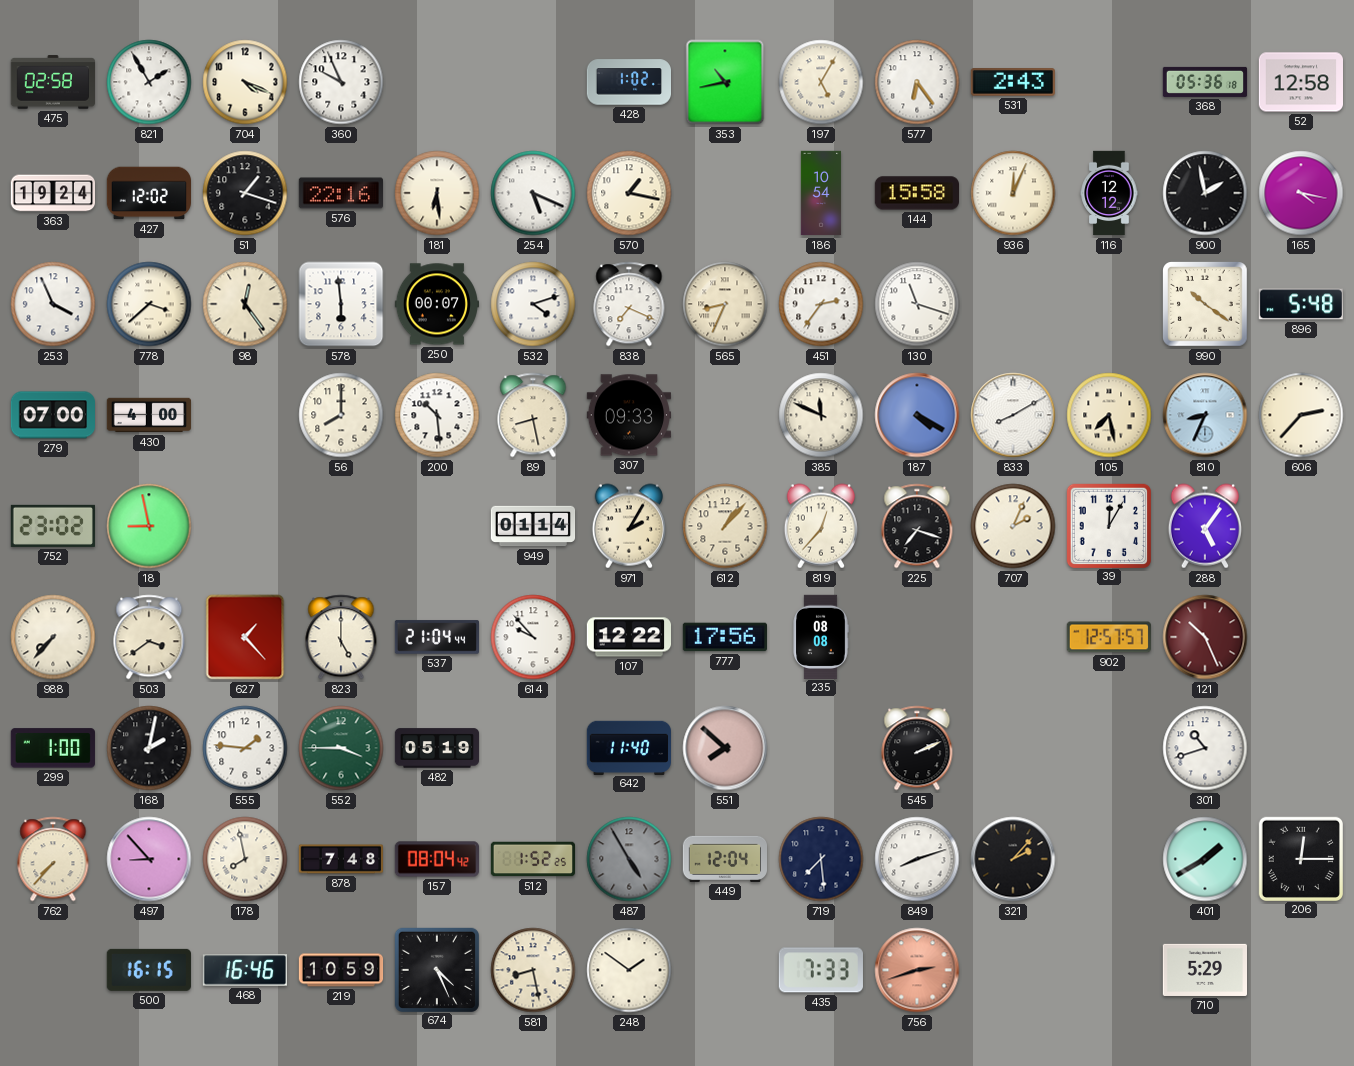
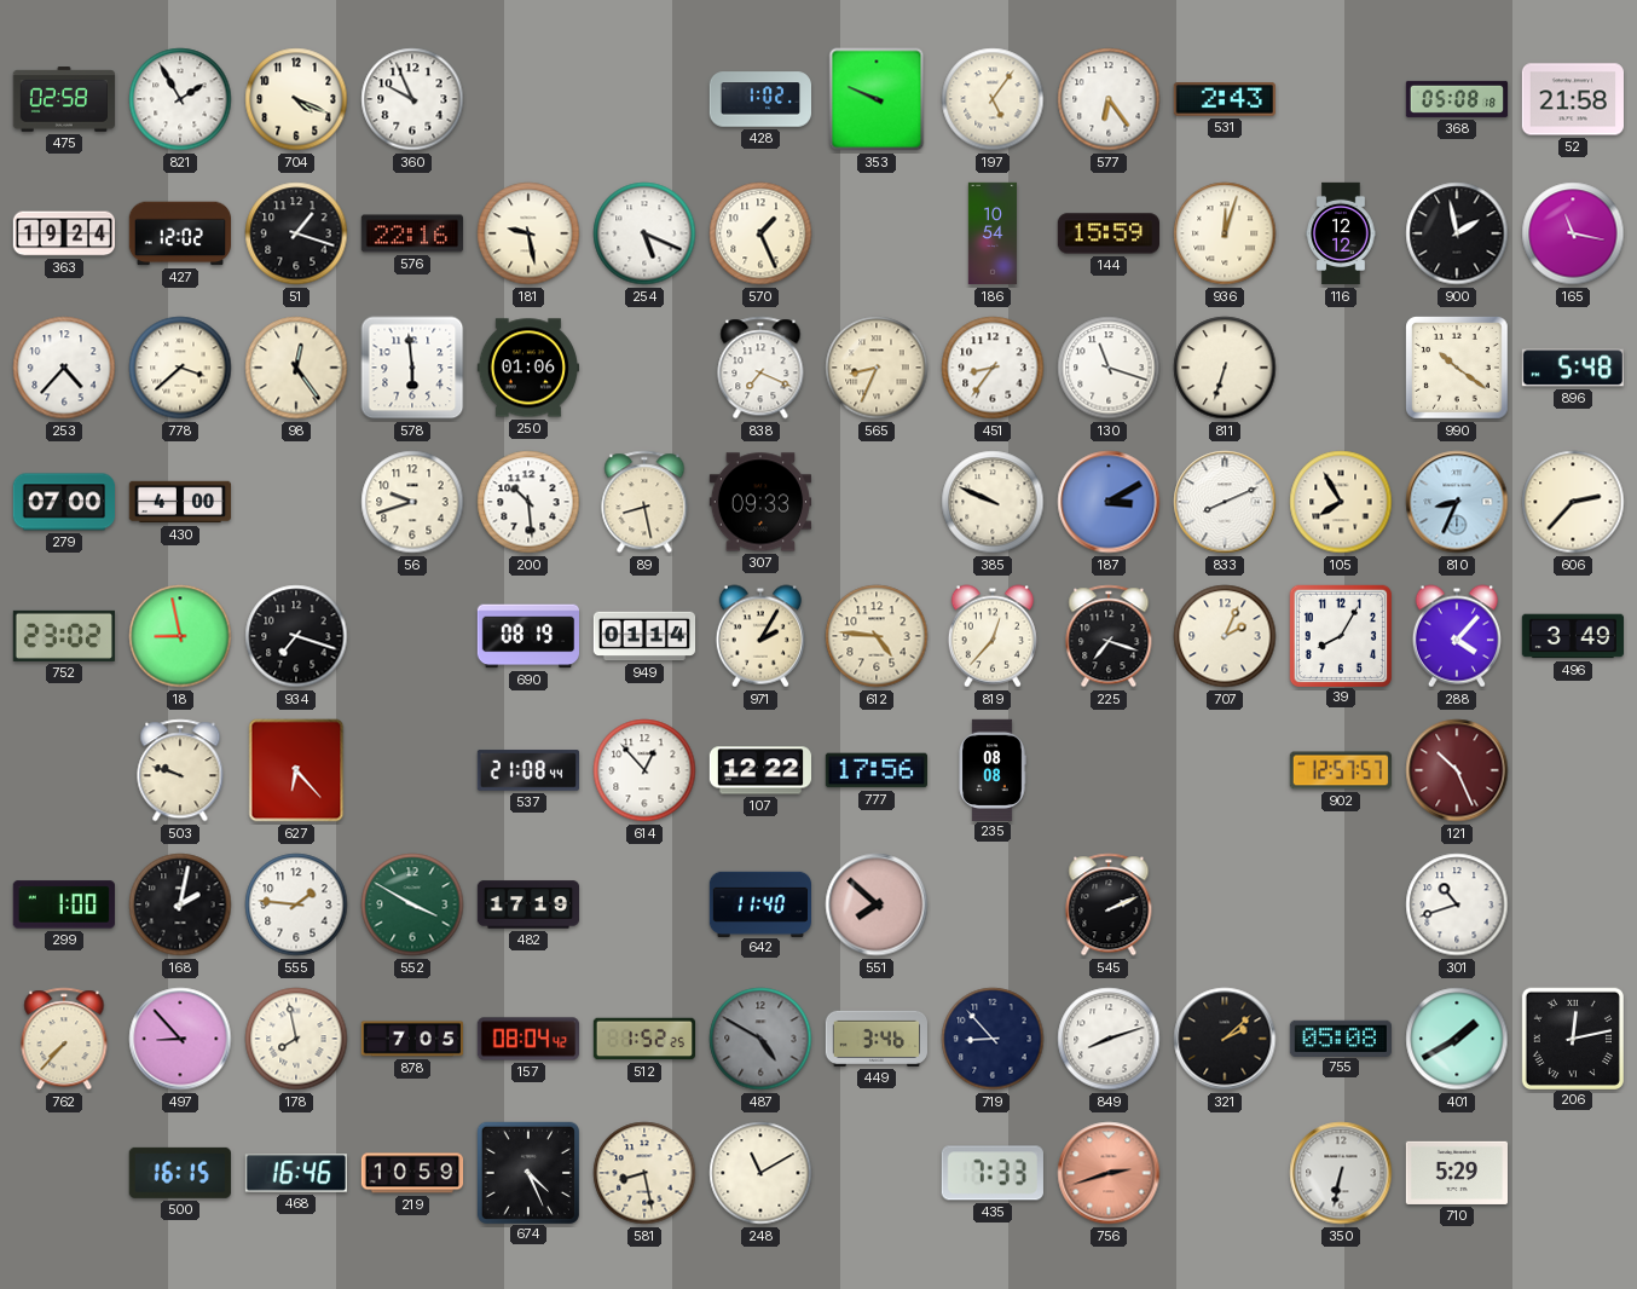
353: 10:43 -> 9:49 (877, 99)
197: 5:05 -> 5:06 (993, 99)
368: 05:36 -> 05:08 (1457, 99)
52: 12:58 -> 21:58 (1572, 99)
181: 6:29 -> 9:28 (528, 233)
570: 1:17 -> 1:26 (760, 233)
144: 15:58 -> 15:59 (1107, 233)
936: 12:04 -> 12:03 (1225, 233)
165: 4:17 -> 11:17 (1573, 233)
253: 3:56 -> 4:37 (64, 368)
250: 00:07 -> 01:06 (527, 368)
532: 4:12 -> none (533, 304)
451: 2:36 -> 8:36 (993, 368)
811: none -> 6:33 (1225, 368)
56: 8:00 -> 9:42 (412, 502)
385: 11:49 -> 9:49 (993, 502)
187: 4:20 -> 3:10 (1109, 502)
833: 8:10 -> 8:11 (1225, 502)
105: 7:28 -> 7:55 (1341, 502)
934: none -> 7:18 (296, 636)
690: none -> 08:19 (528, 636)
612: 1:07 -> 4:46 (877, 636)
39: 12:05 -> 8:05 (1340, 635)
288: 5:06 -> 4:07 (1457, 636)
496: none -> 3:49 (1572, 636)
988: 7:37 -> none (53, 637)
503: 3:39 -> 9:48 (180, 770)
627: 1:23 -> 6:23 (296, 770)
823: 5:00 -> none (341, 637)
537: 21:04 -> 21:08 (527, 770)
614: 9:53 -> 12:53 (644, 770)
552: 3:45 -> 3:50 (412, 904)
482: 05:19 -> 17:19 (528, 904)
878: 7:48 -> 7:05 (412, 1039)
487: 4:55 -> 4:50 (760, 1039)
449: 12:04 -> 3:46 (875, 1039)
719: 7:29 -> 8:53 (993, 1039)
321: 2:07 -> 2:08 (1225, 1039)
755: none -> 05:08 (1340, 1037)
206: 12:15 -> 12:13 (1572, 1037)
248: 1:51 -> 11:10 (760, 1173)
350: none -> 6:32 (1341, 1173)
